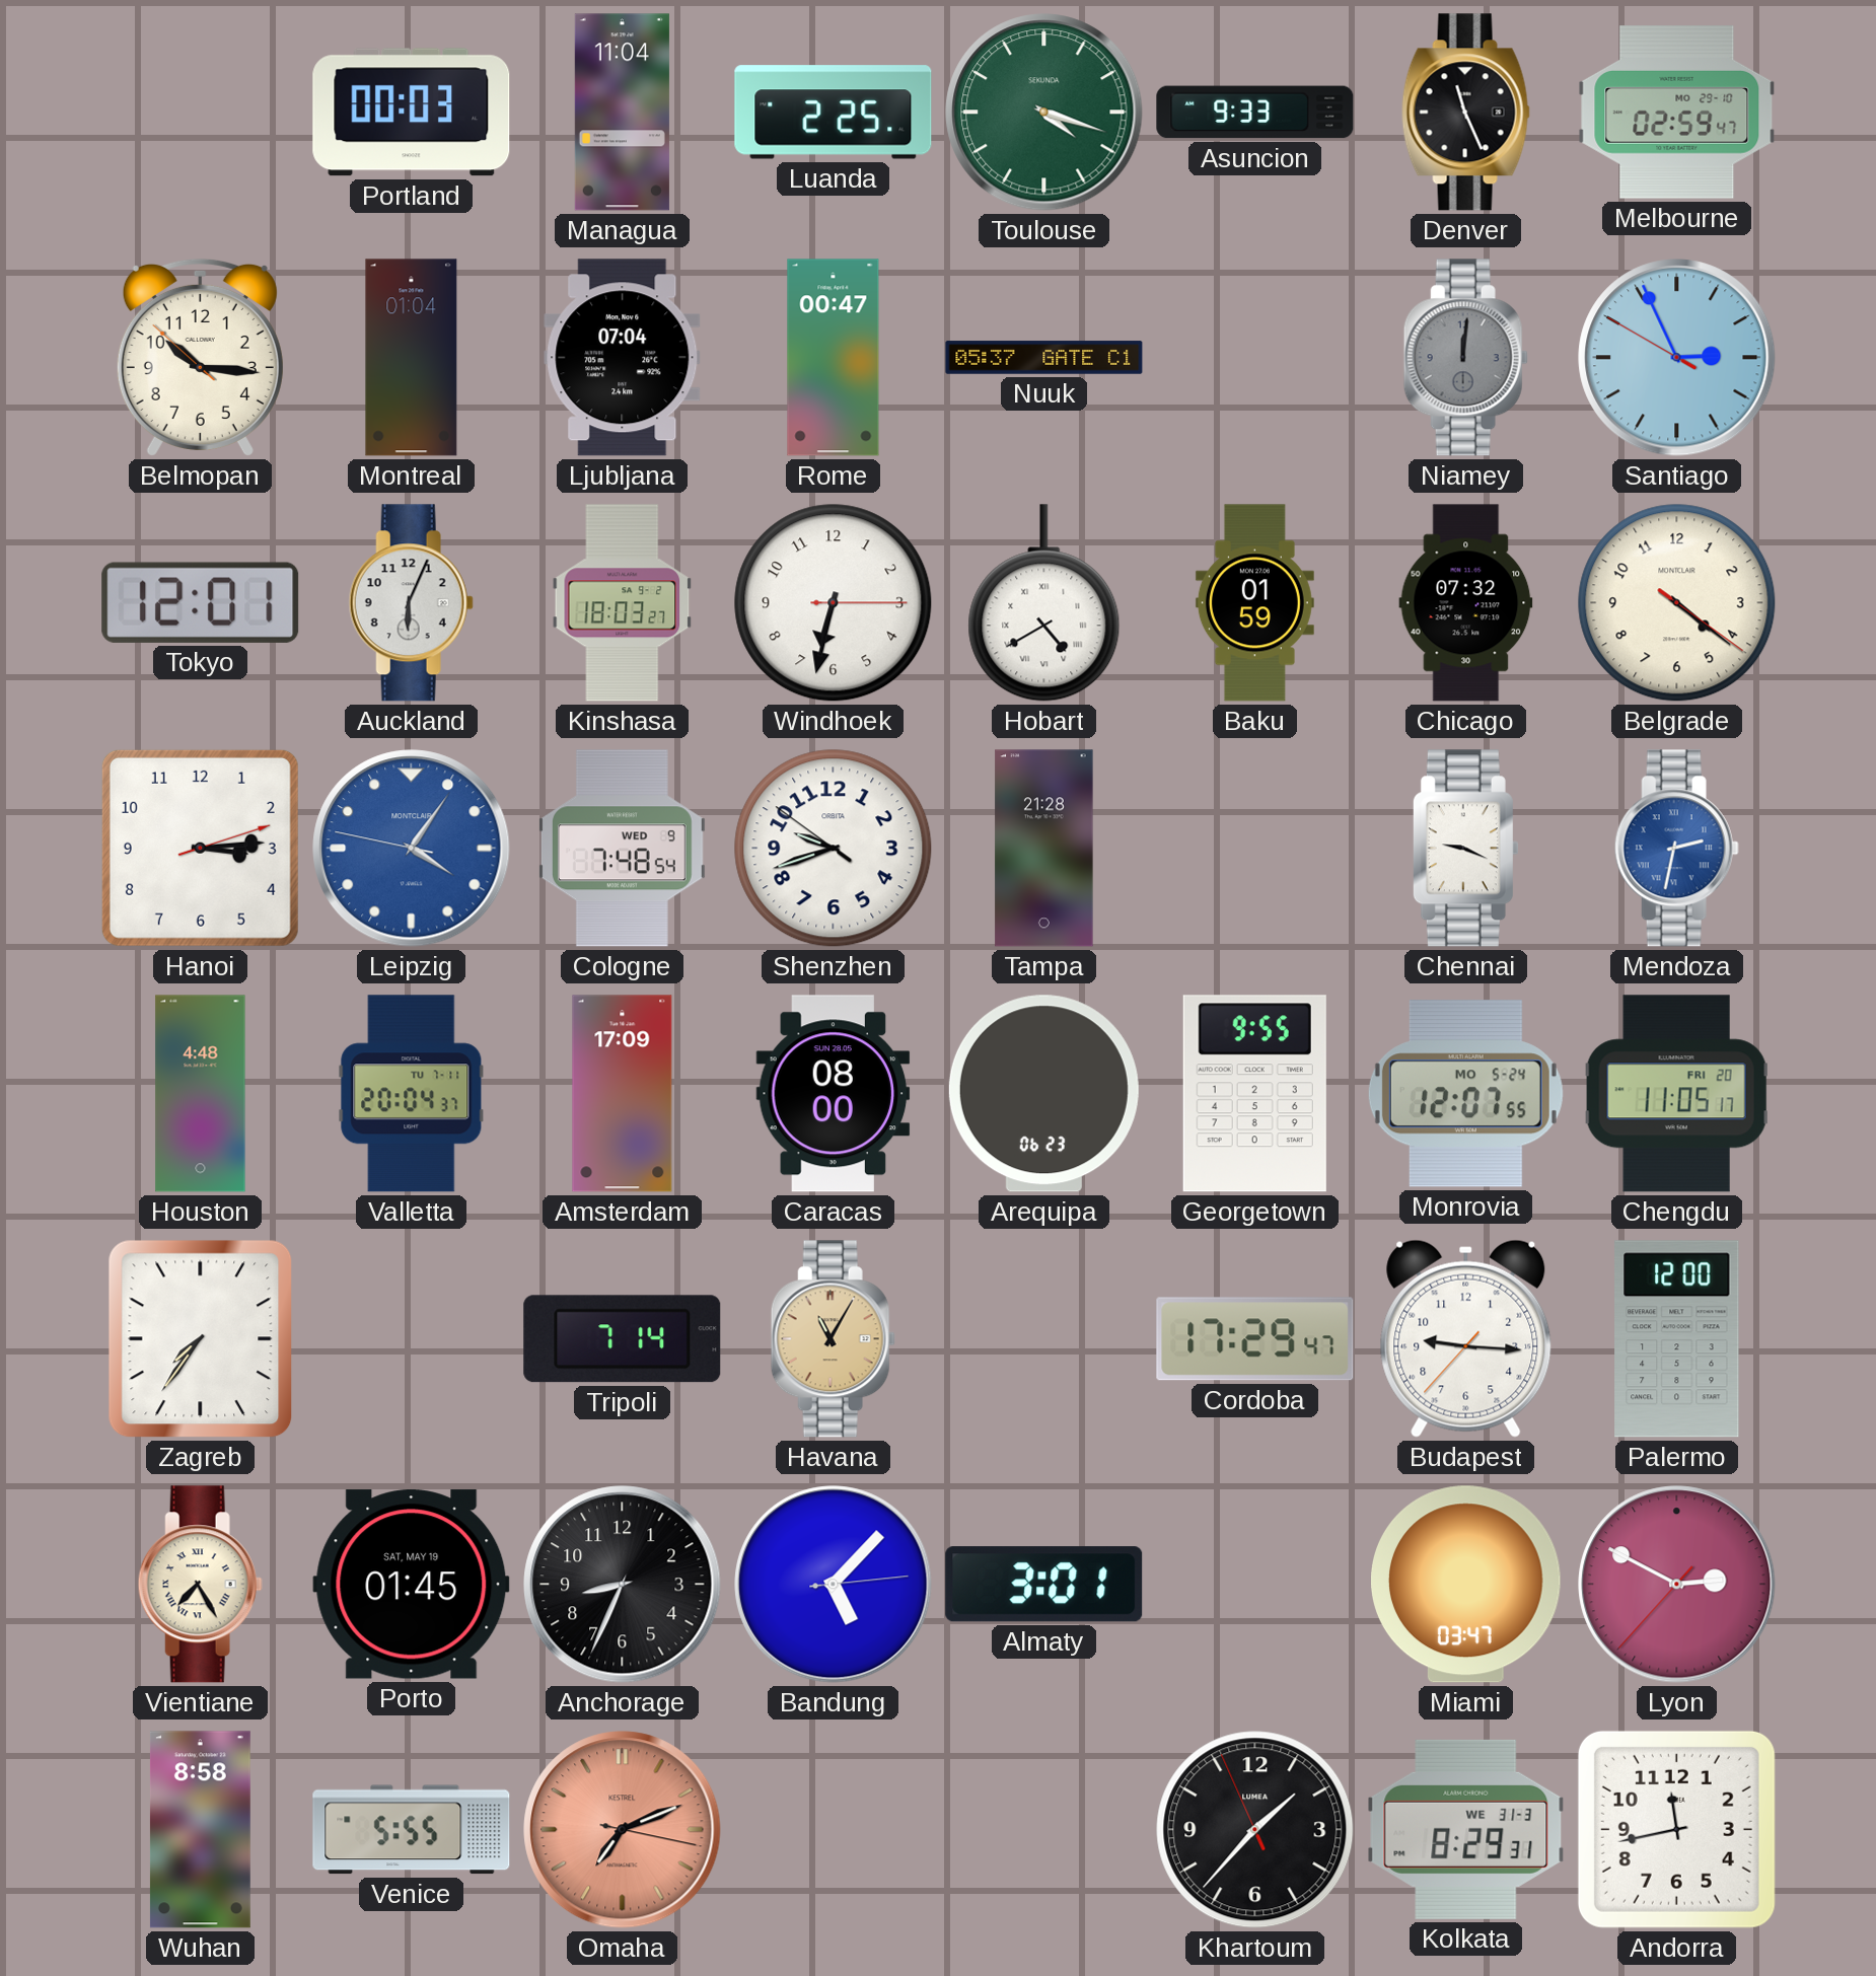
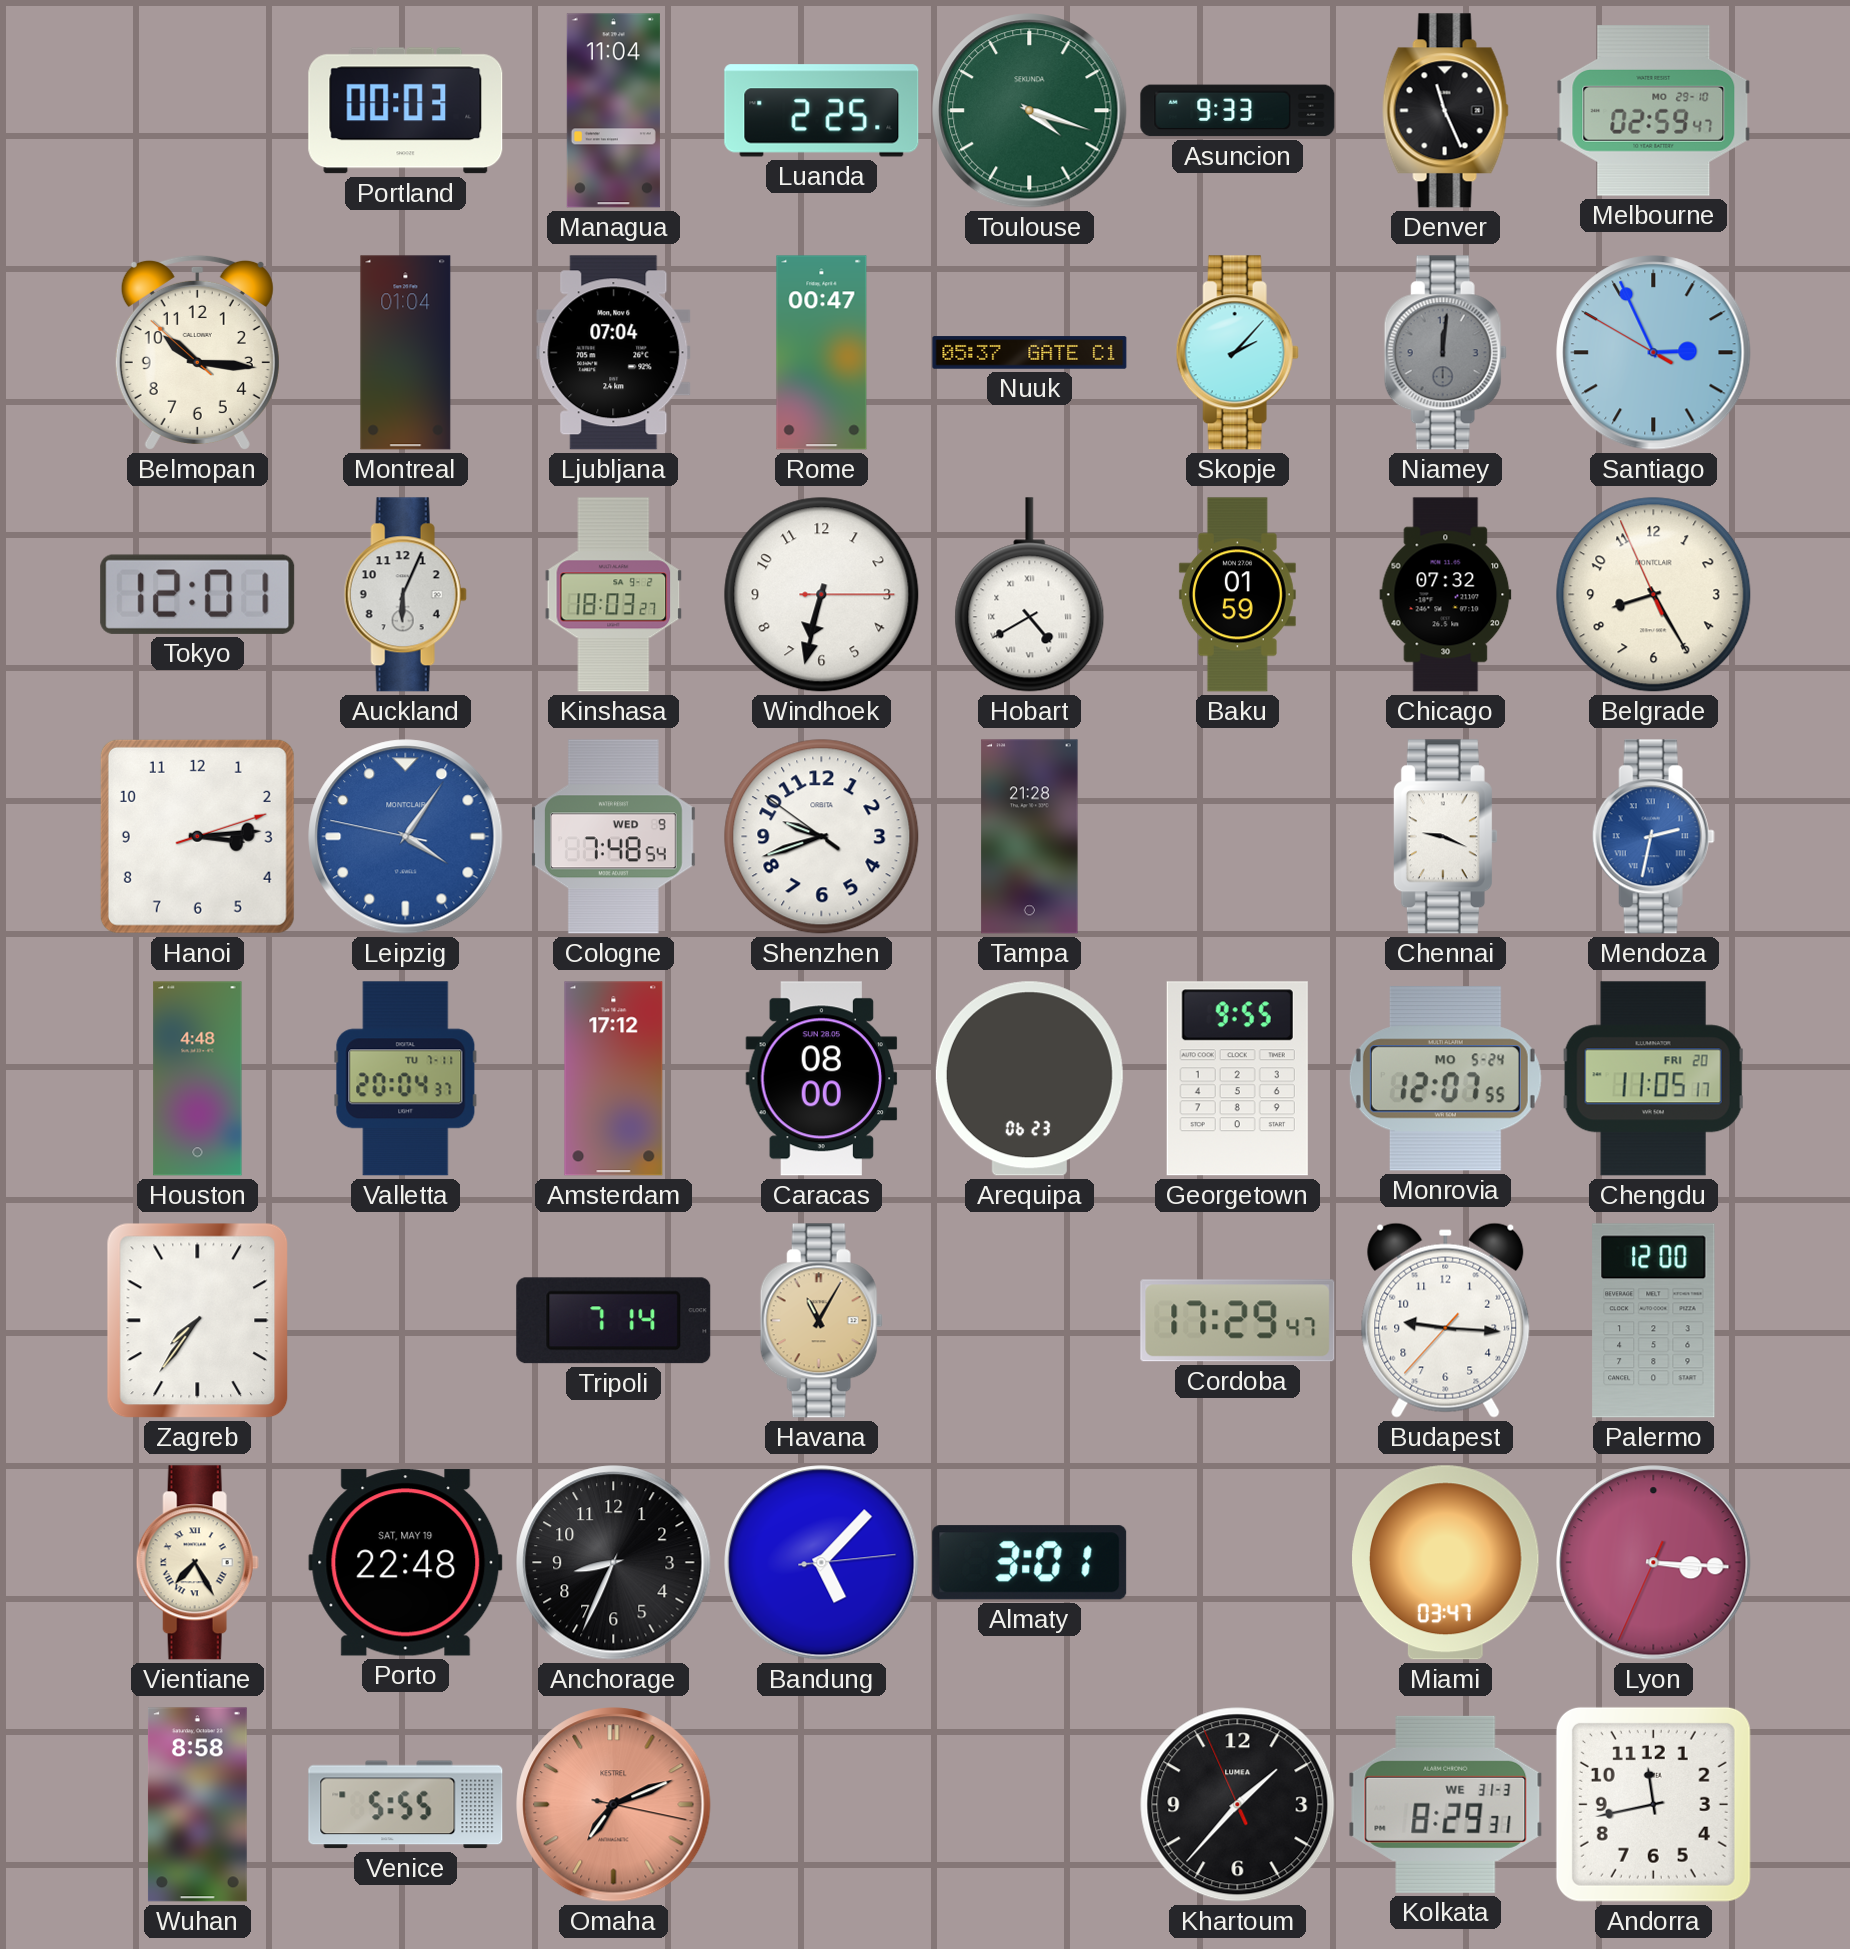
Skopje: none -> 2:07 (1237, 353)
Belgrade: 4:21 -> 8:24 (1654, 595)
Amsterdam: 17:09 -> 17:12 (614, 1079)
Porto: 01:45 -> 22:48 (406, 1563)
Lyon: 2:49 -> 3:15 (1654, 1563)
